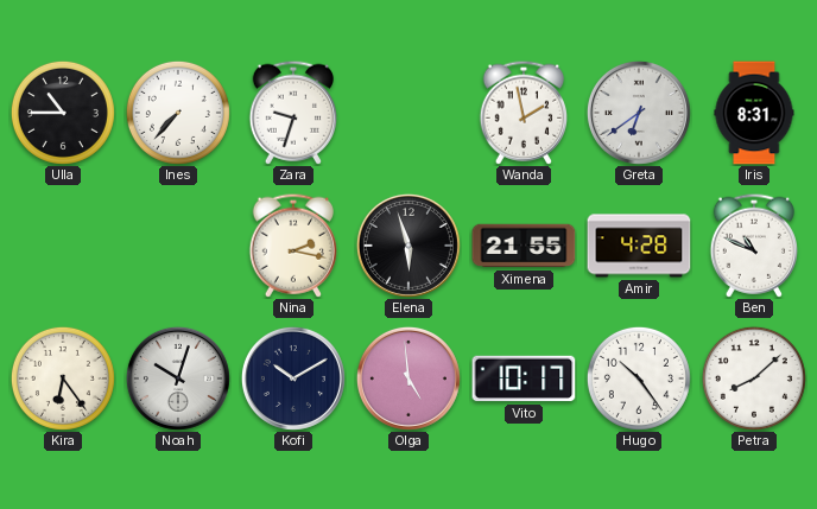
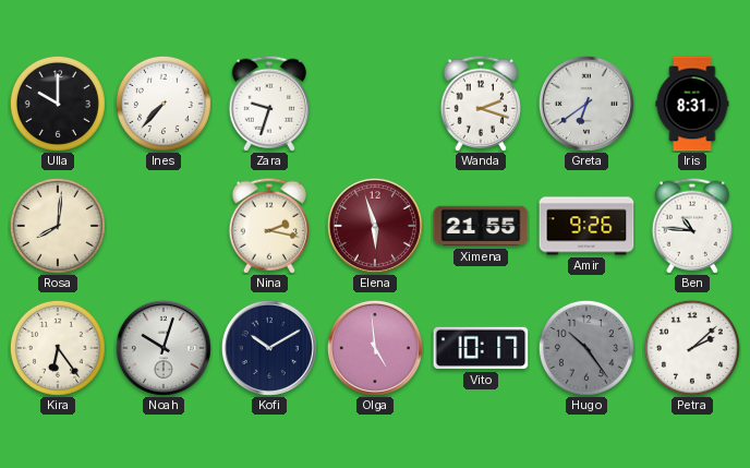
Ulla: 10:45 -> 10:00 (58, 104)
Wanda: 1:58 -> 2:18 (480, 104)
Rosa: none -> 8:01 (58, 226)
Elena dial: black -> burgundy (375, 226)
Amir: 4:28 -> 9:26 (586, 226)
Ben: 10:49 -> 10:46 (691, 226)
Hugo dial: white -> grey (586, 348)
Petra: 8:08 -> 2:08 (692, 348)
